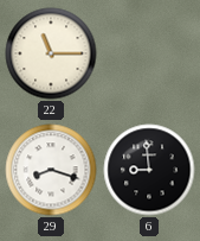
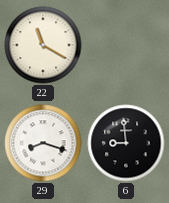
22: 11:15 -> 11:20 (43, 45)
